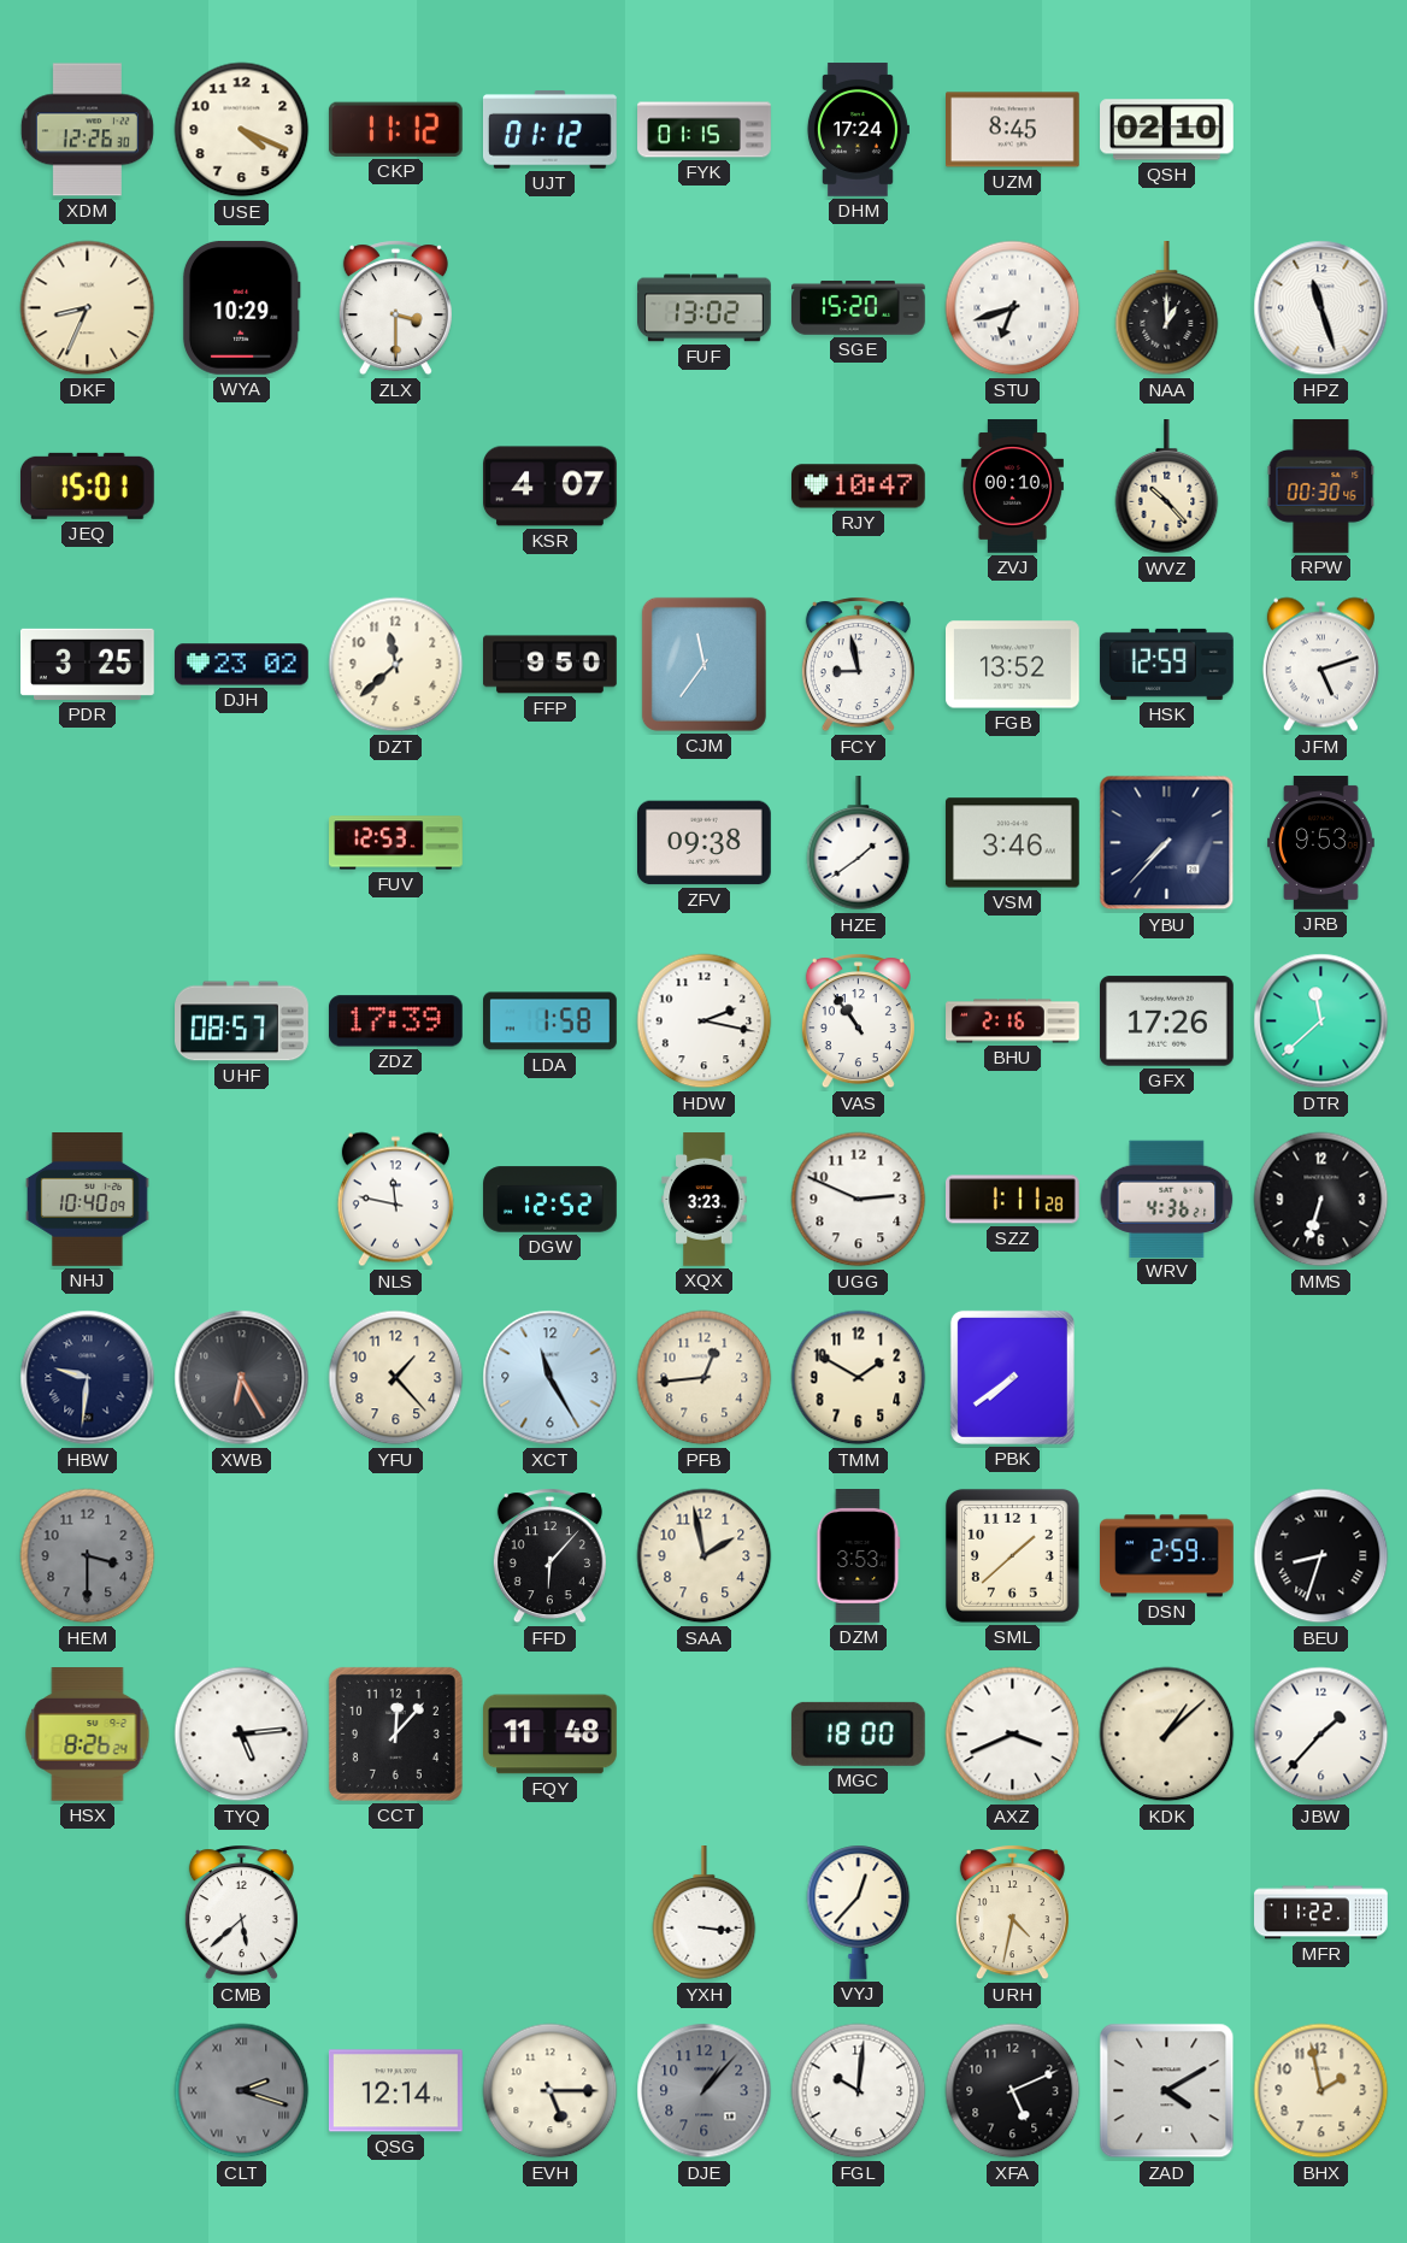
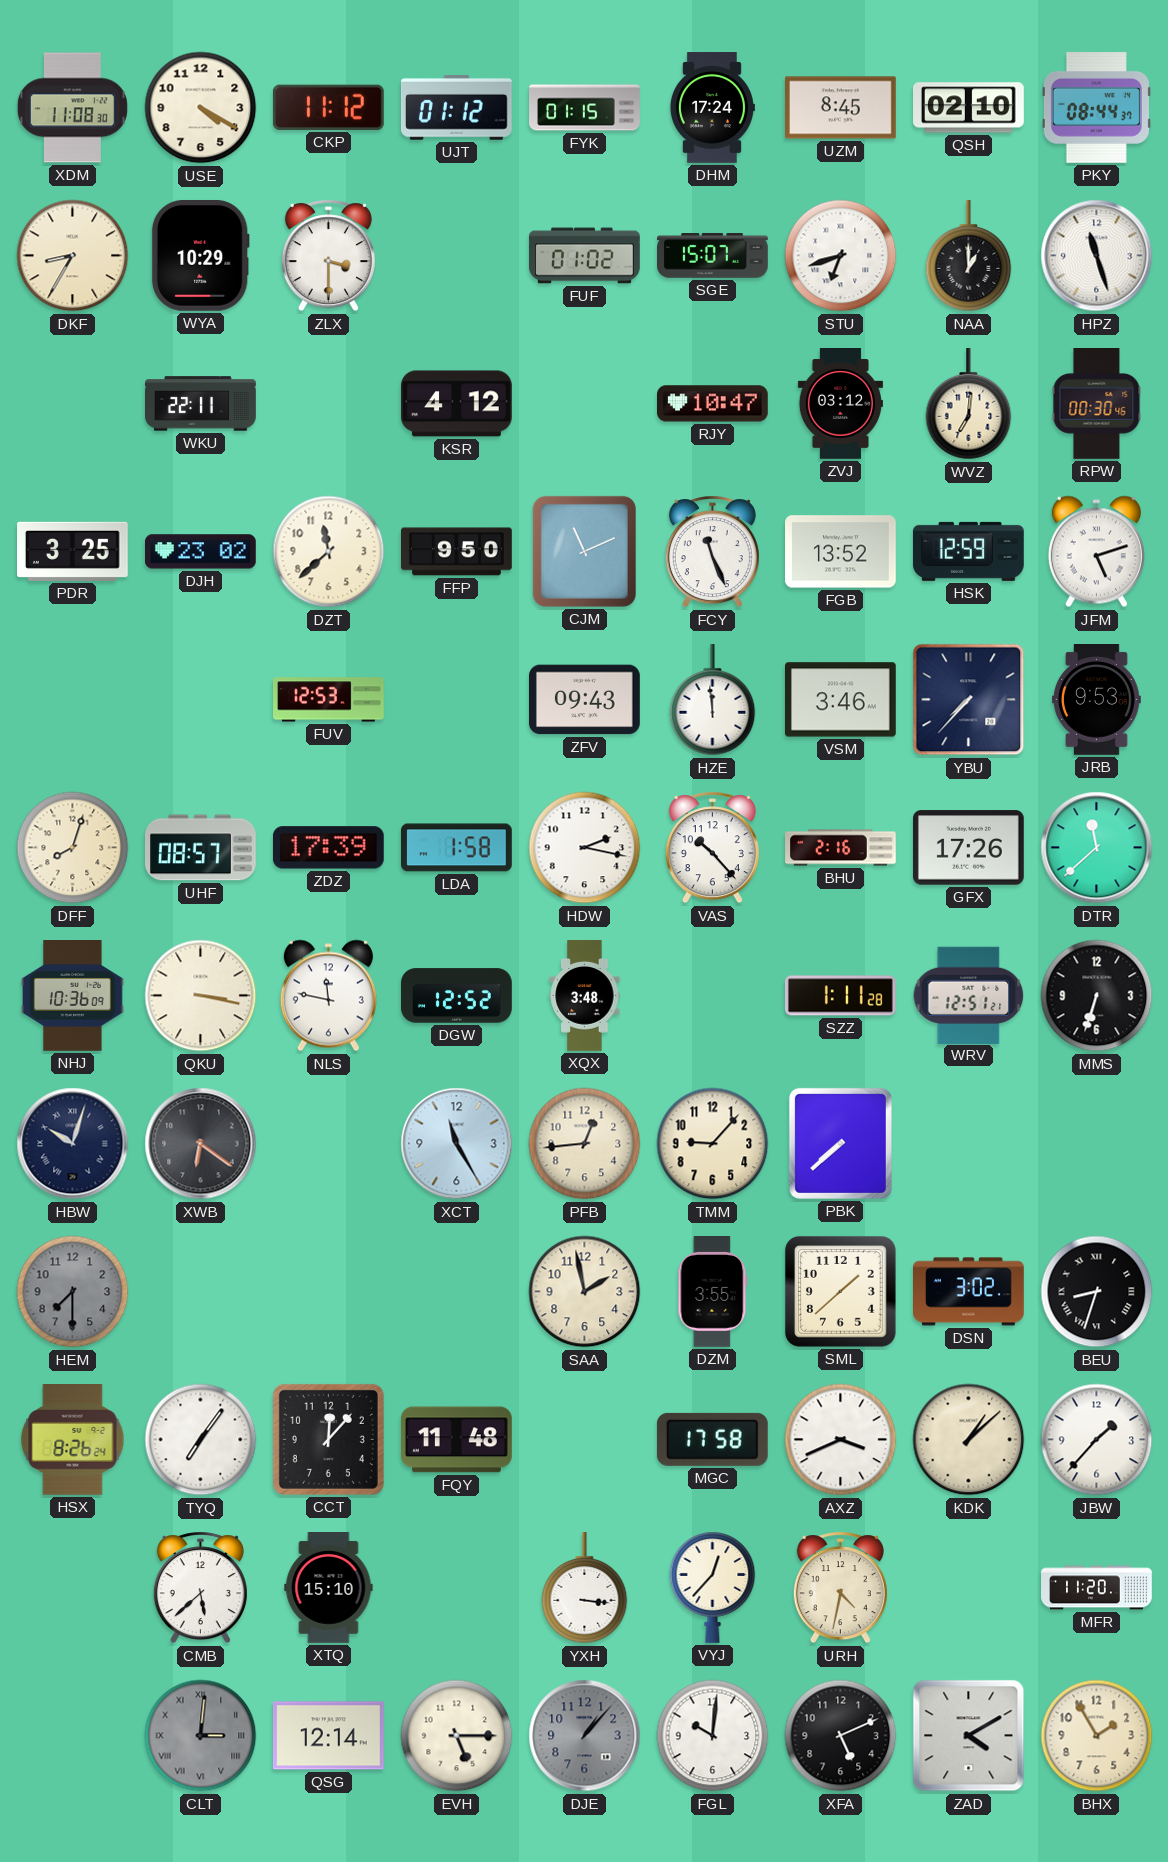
XDM: 12:26 -> 11:08 (72, 108)
USE: 4:19 -> 4:20 (201, 108)
PKY: none -> 08:44 (1096, 108)
DKF: 8:34 -> 8:35 (73, 256)
FUF: 13:02 -> 01:02 (585, 256)
SGE: 15:20 -> 15:07 (713, 256)
JEQ: 15:01 -> none (87, 485)
WKU: none -> 22:11 (201, 404)
KSR: 4:07 -> 4:12 (457, 404)
ZVJ: 00:10 -> 03:12 (840, 404)
WVZ: 10:23 -> 7:01 (969, 405)
CJM: 11:36 -> 11:11 (584, 551)
FCY: 8:58 -> 11:26 (712, 552)
ZFV: 09:38 -> 09:43 (585, 700)
HZE: 1:39 -> 11:59 (713, 701)
DFF: none -> 8:03 (73, 848)
VAS: 10:54 -> 10:23 (712, 848)
NHJ: 10:40 -> 10:36 (73, 996)
QKU: none -> 3:17 (201, 996)
XQX: 3:23 -> 3:48 (585, 996)
UGG: 2:49 -> none (859, 1200)
WRV: 4:36 -> 12:51 (969, 995)
HBW: 9:31 -> 10:03 (73, 1144)
XWB: 6:25 -> 6:21 (201, 1144)
YFU: 1:23 -> none (396, 1378)
TMM: 1:50 -> 9:07 (713, 1144)
PBK: 7:39 -> 7:38 (840, 1143)
HEM: 3:30 -> 7:30 (73, 1292)
FFD: 6:07 -> none (549, 1556)
DZM: 3:53 -> 3:55 (713, 1292)
DSN: 2:59 -> 3:02 (969, 1292)
TYQ: 5:14 -> 7:06 (201, 1440)
MGC: 18:00 -> 17:58 (712, 1439)
XTQ: none -> 15:10 (329, 1588)
MFR: 11:22 -> 11:20 (1097, 1588)
CLT: 2:18 -> 3:01 (201, 1736)
BHX: 1:58 -> 1:55 (1097, 1736)
